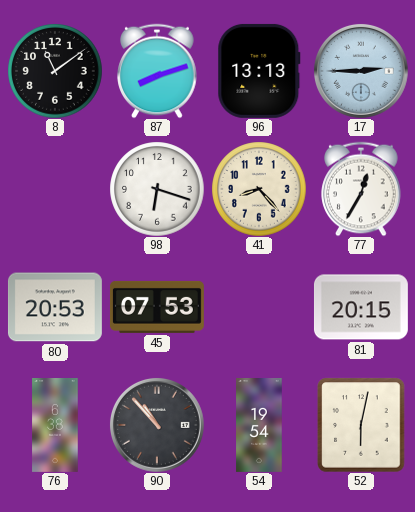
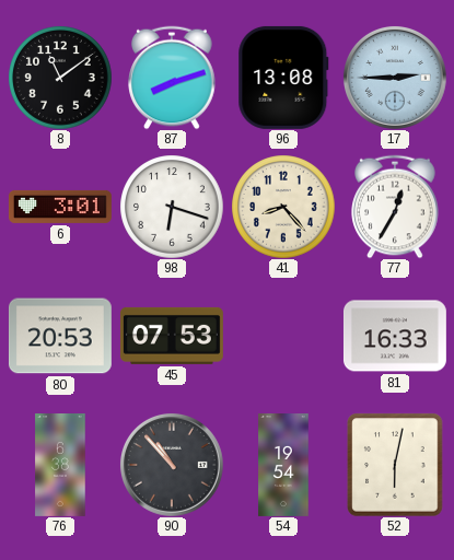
96: 13:13 -> 13:08 (283, 78)
6: none -> 3:01 (60, 207)
81: 20:15 -> 16:33 (395, 336)
